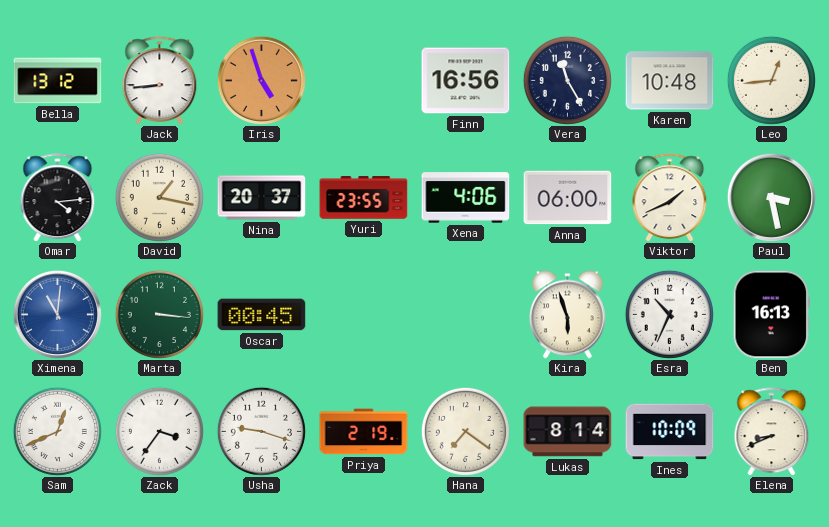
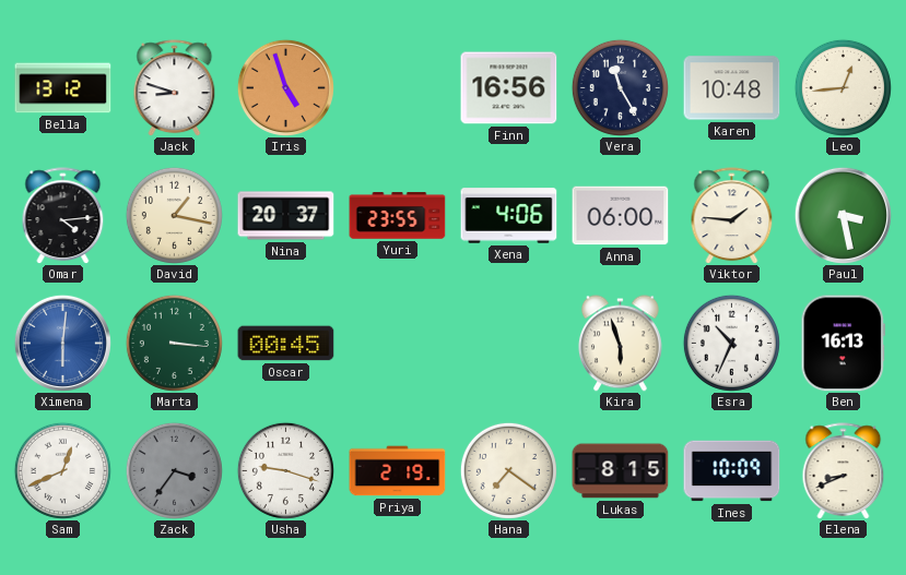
Jack: 8:44 -> 8:48 (175, 88)
Viktor: 1:41 -> 1:46 (732, 216)
Ximena: 11:01 -> 6:01 (62, 343)
Zack dial: white -> grey (174, 470)
Lukas: 8:14 -> 8:15 (621, 471)
